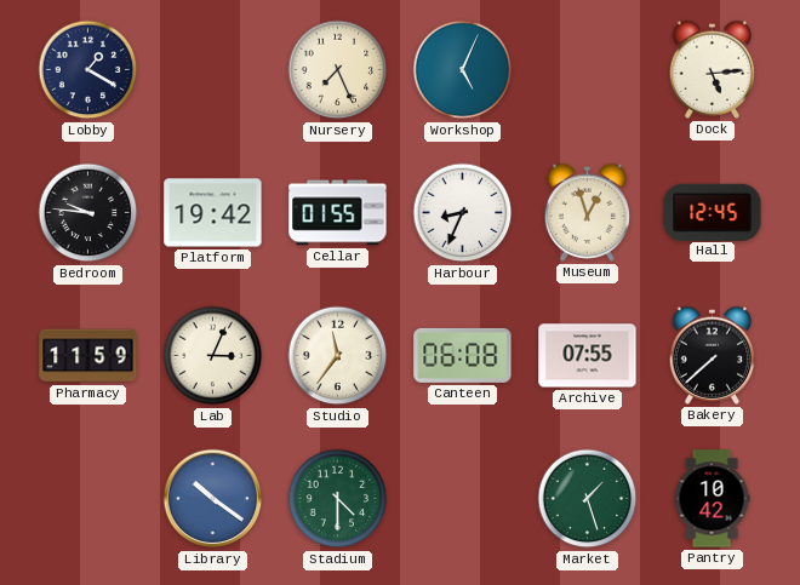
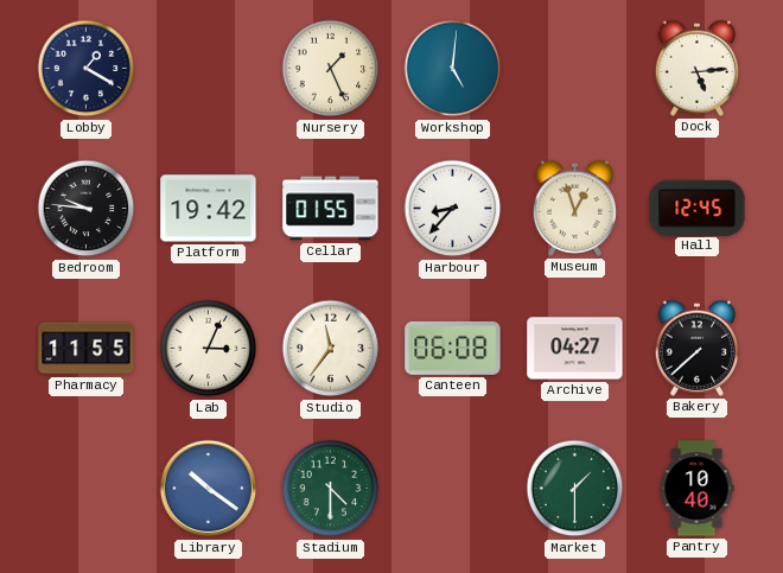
Nursery: 7:26 -> 1:26 (331, 69)
Workshop: 5:04 -> 5:01 (453, 69)
Harbour: 8:34 -> 8:37 (453, 209)
Pharmacy: 11:59 -> 11:55 (87, 349)
Archive: 07:55 -> 04:27 (575, 349)
Market: 1:27 -> 1:30 (575, 489)
Pantry: 10:42 -> 10:40 (696, 489)
